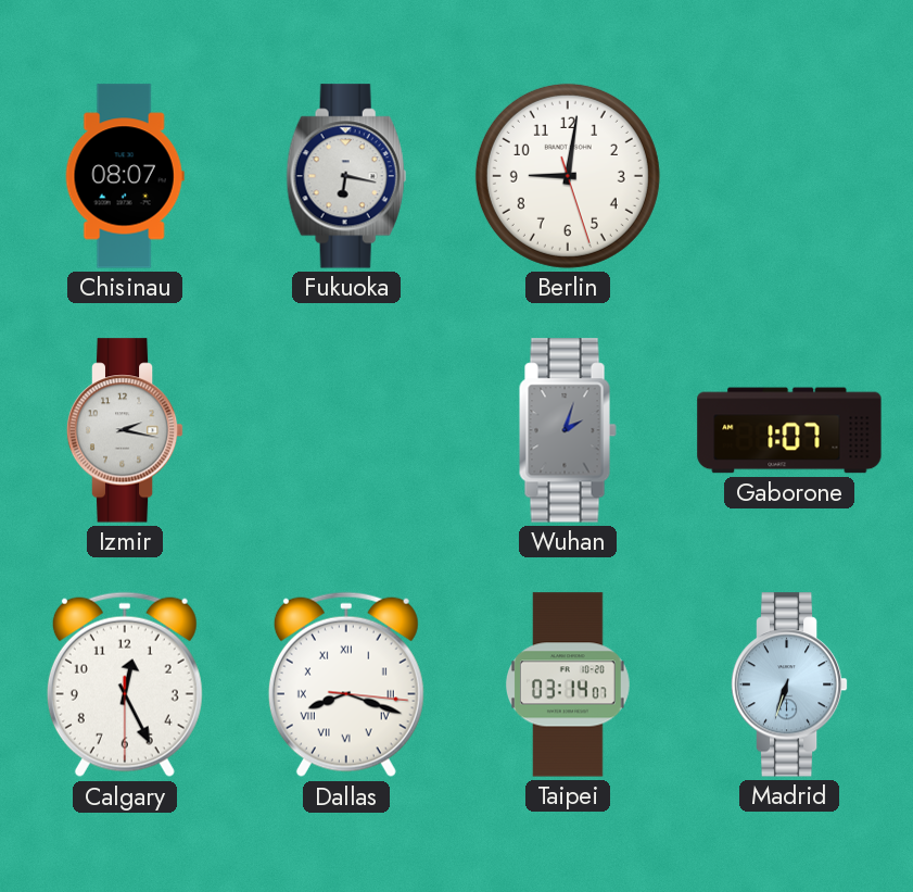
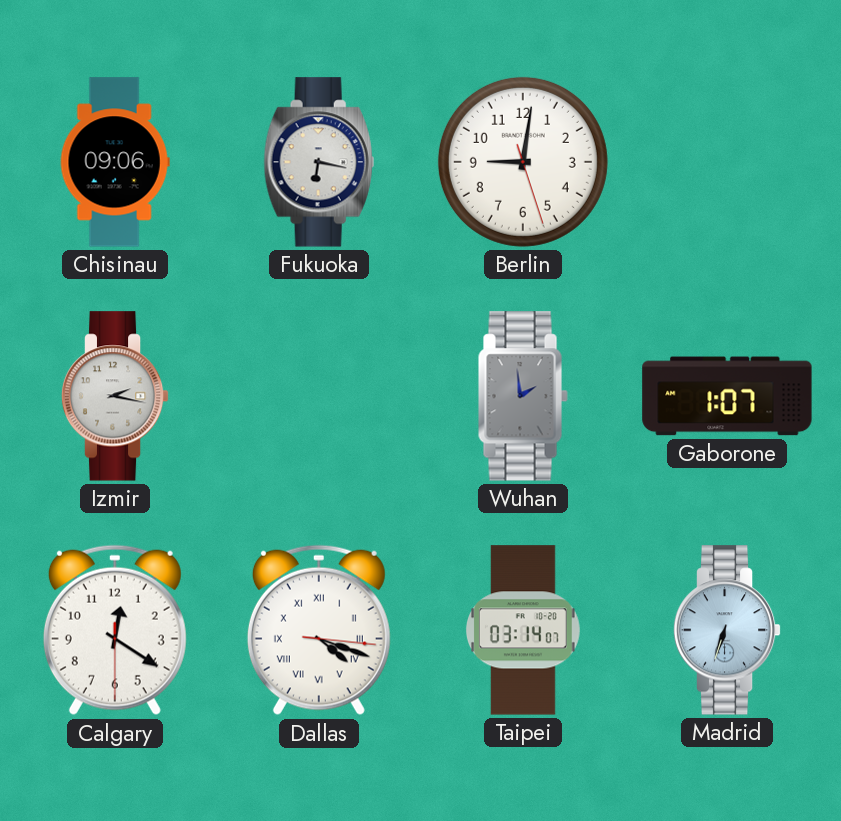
Chisinau: 08:07 -> 09:06 (115, 162)
Wuhan: 2:03 -> 1:59 (523, 396)
Calgary: 12:25 -> 12:20 (115, 630)
Dallas: 8:18 -> 4:18 (319, 630)
